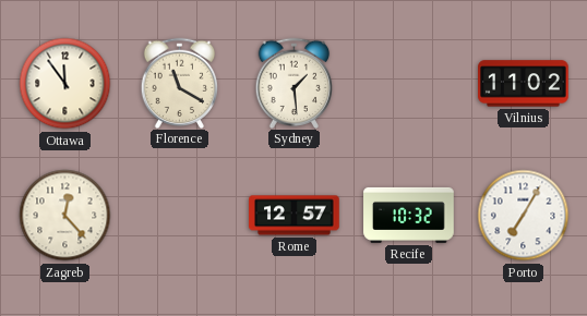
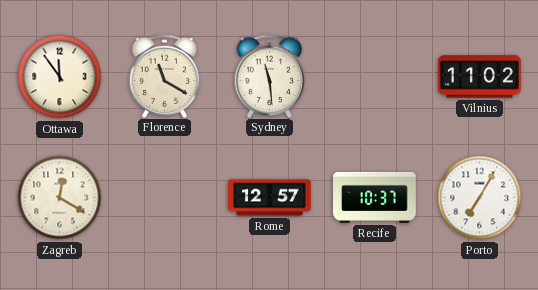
Sydney: 1:29 -> 11:29 (270, 76)
Zagreb: 12:23 -> 12:20 (60, 198)
Recife: 10:32 -> 10:37 (375, 197)
